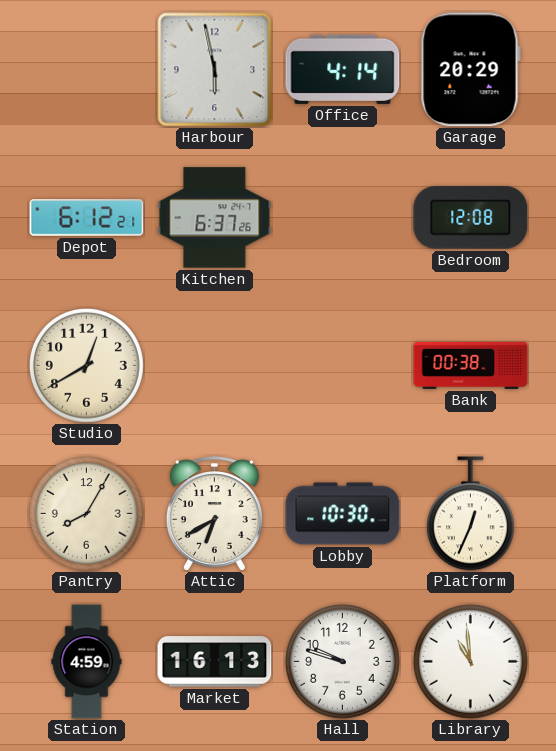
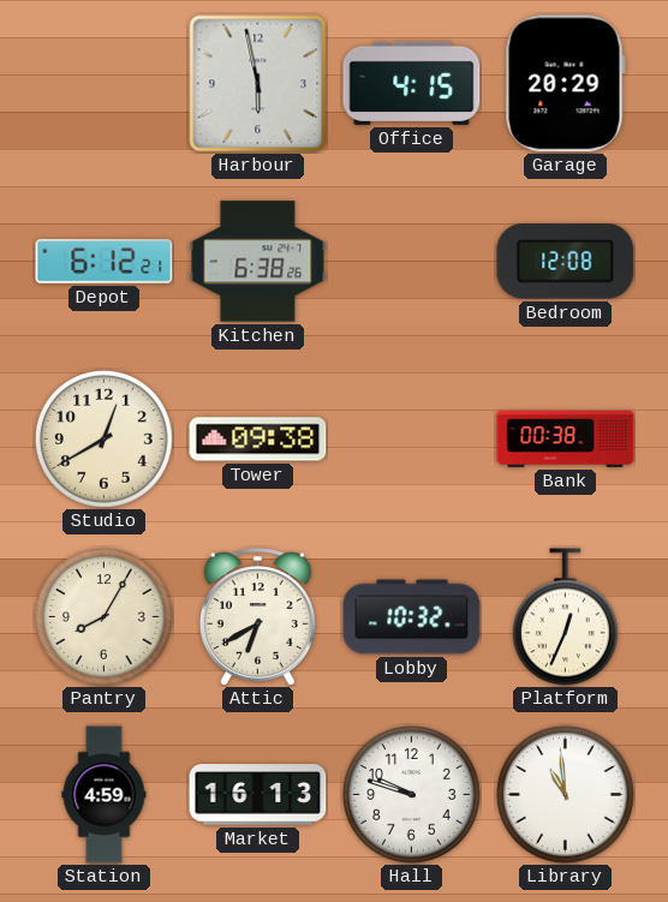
Office: 4:14 -> 4:15 (412, 83)
Kitchen: 6:37 -> 6:38 (258, 262)
Tower: none -> 09:38 (258, 440)
Lobby: 10:30 -> 10:32 (412, 617)
